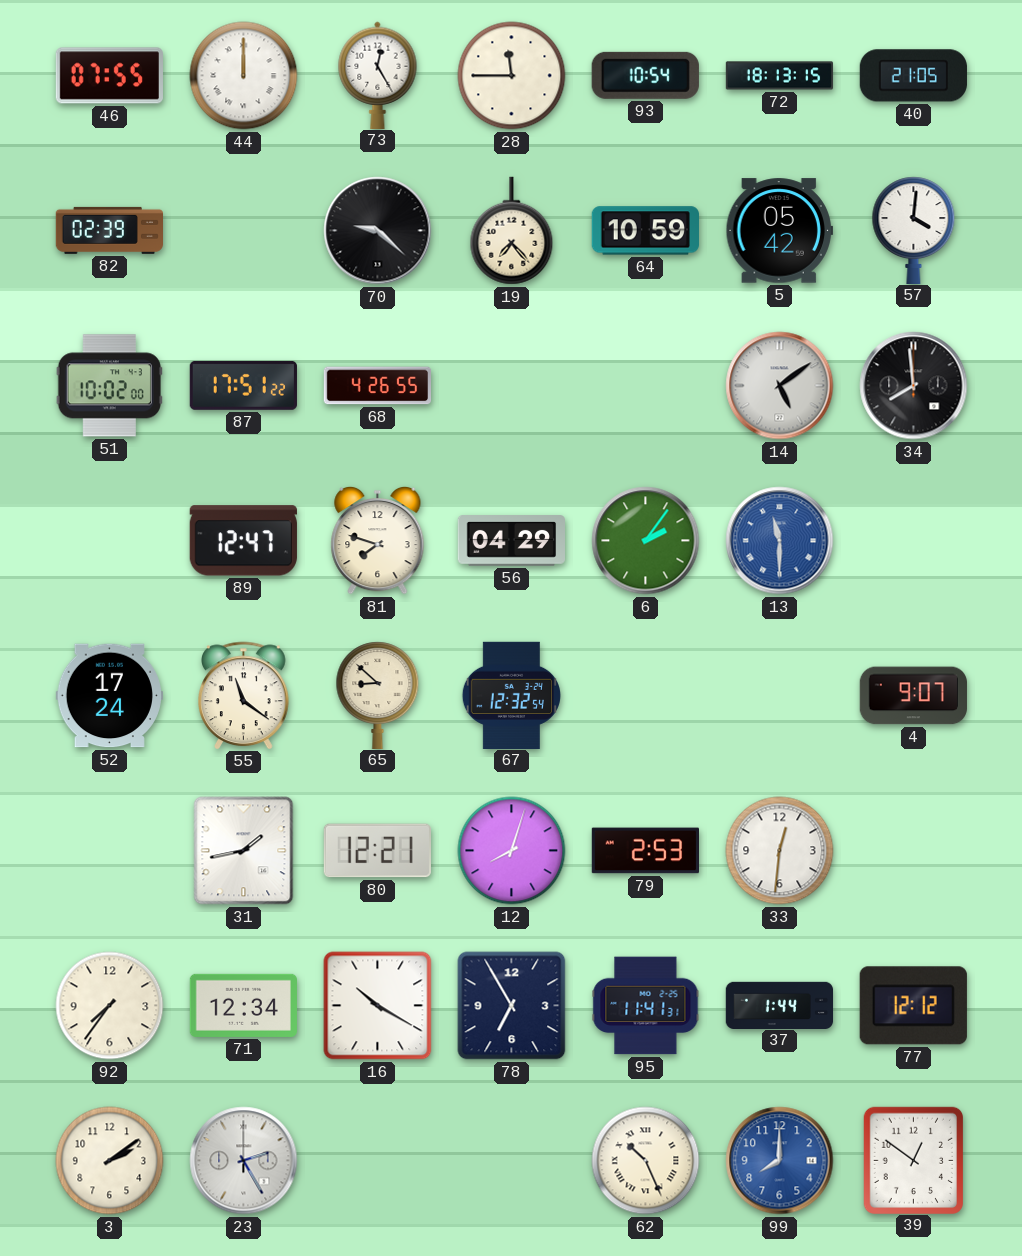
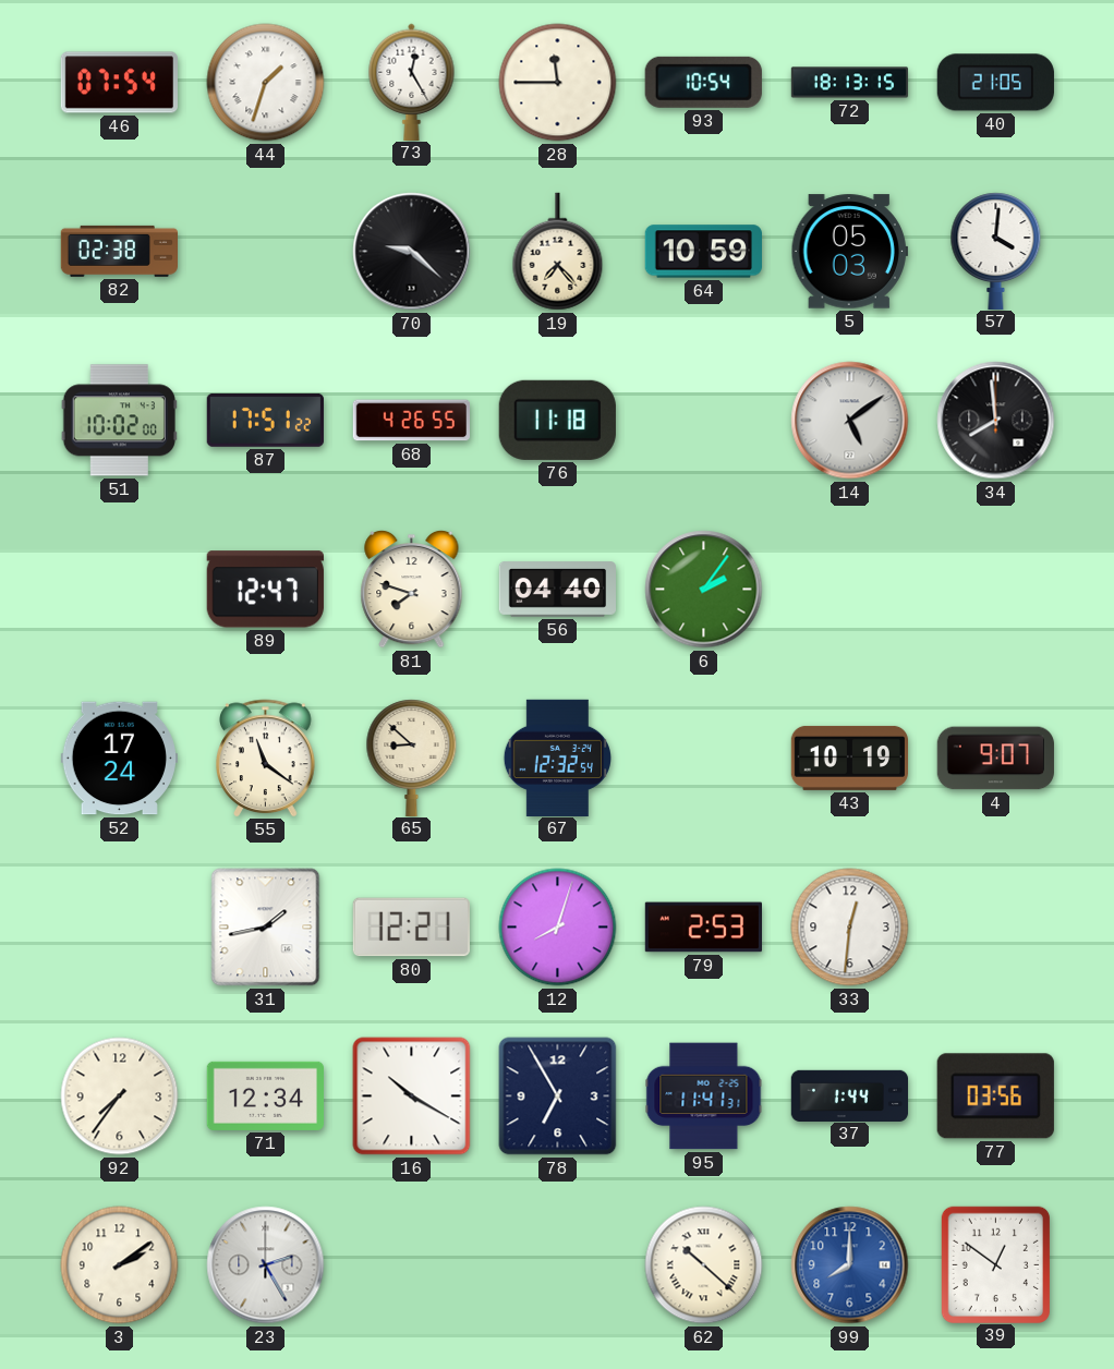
46: 07:55 -> 07:54 (119, 83)
44: 12:00 -> 1:33 (266, 83)
82: 02:39 -> 02:38 (119, 251)
5: 05:42 -> 05:03 (849, 252)
76: none -> 11:18 (557, 420)
56: 04:29 -> 04:40 (557, 590)
13: 11:30 -> none (780, 541)
43: none -> 10:19 (850, 758)
77: 12:12 -> 03:56 (995, 1097)
62: 10:26 -> 10:22 (704, 1265)
